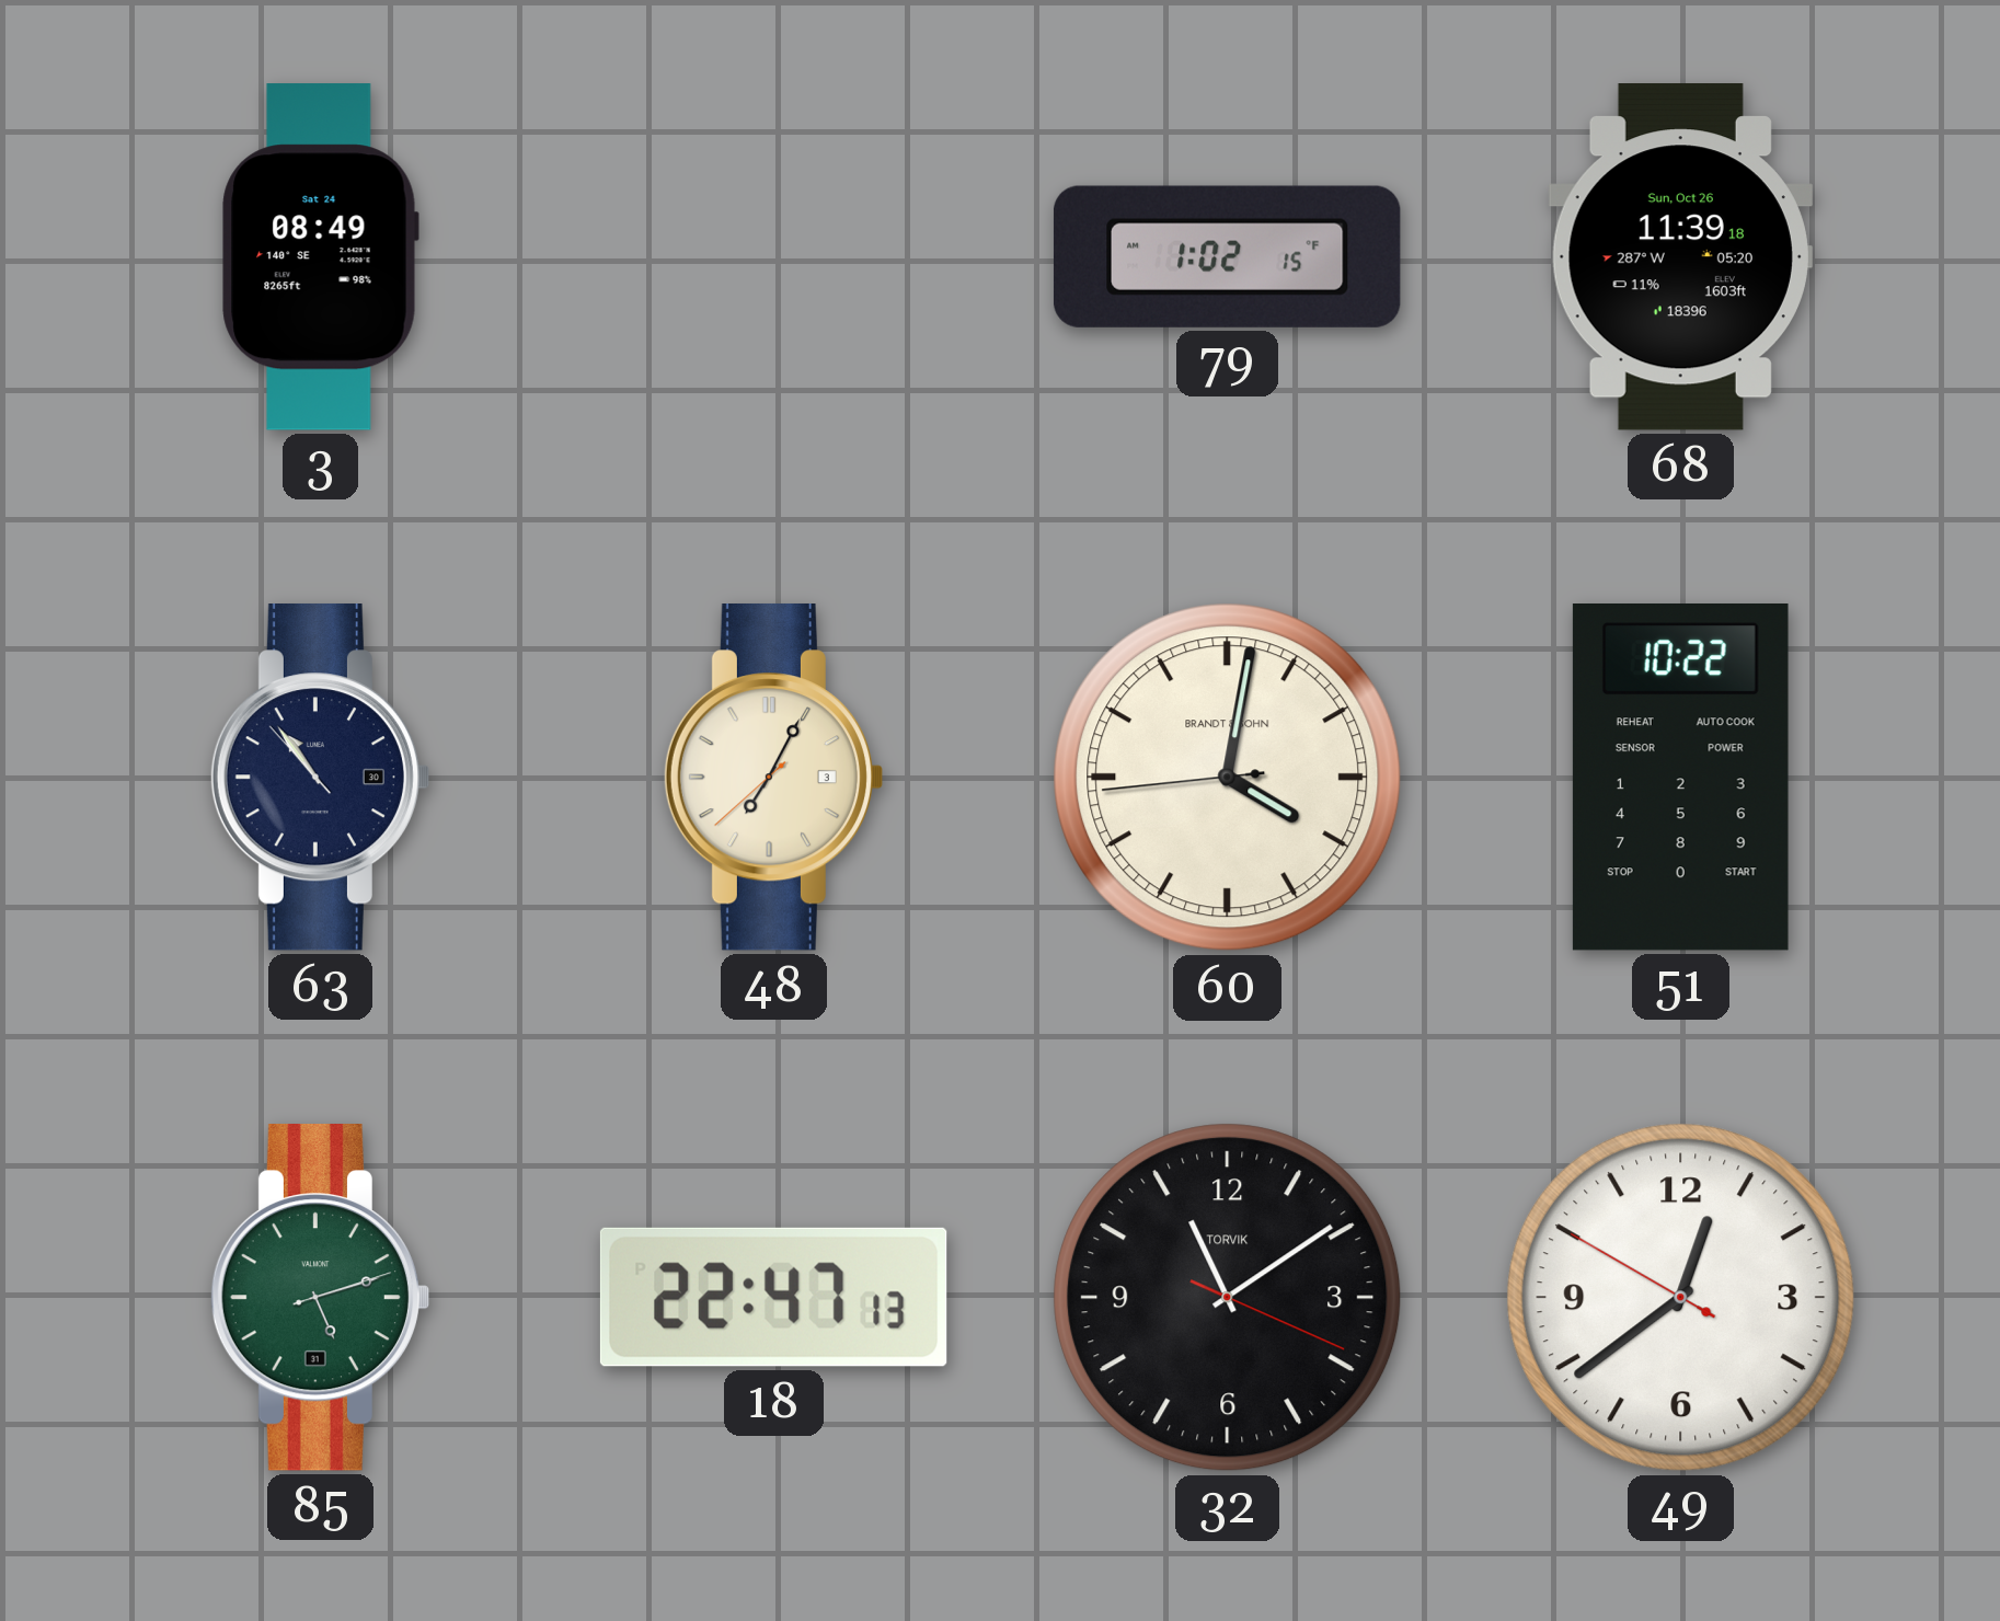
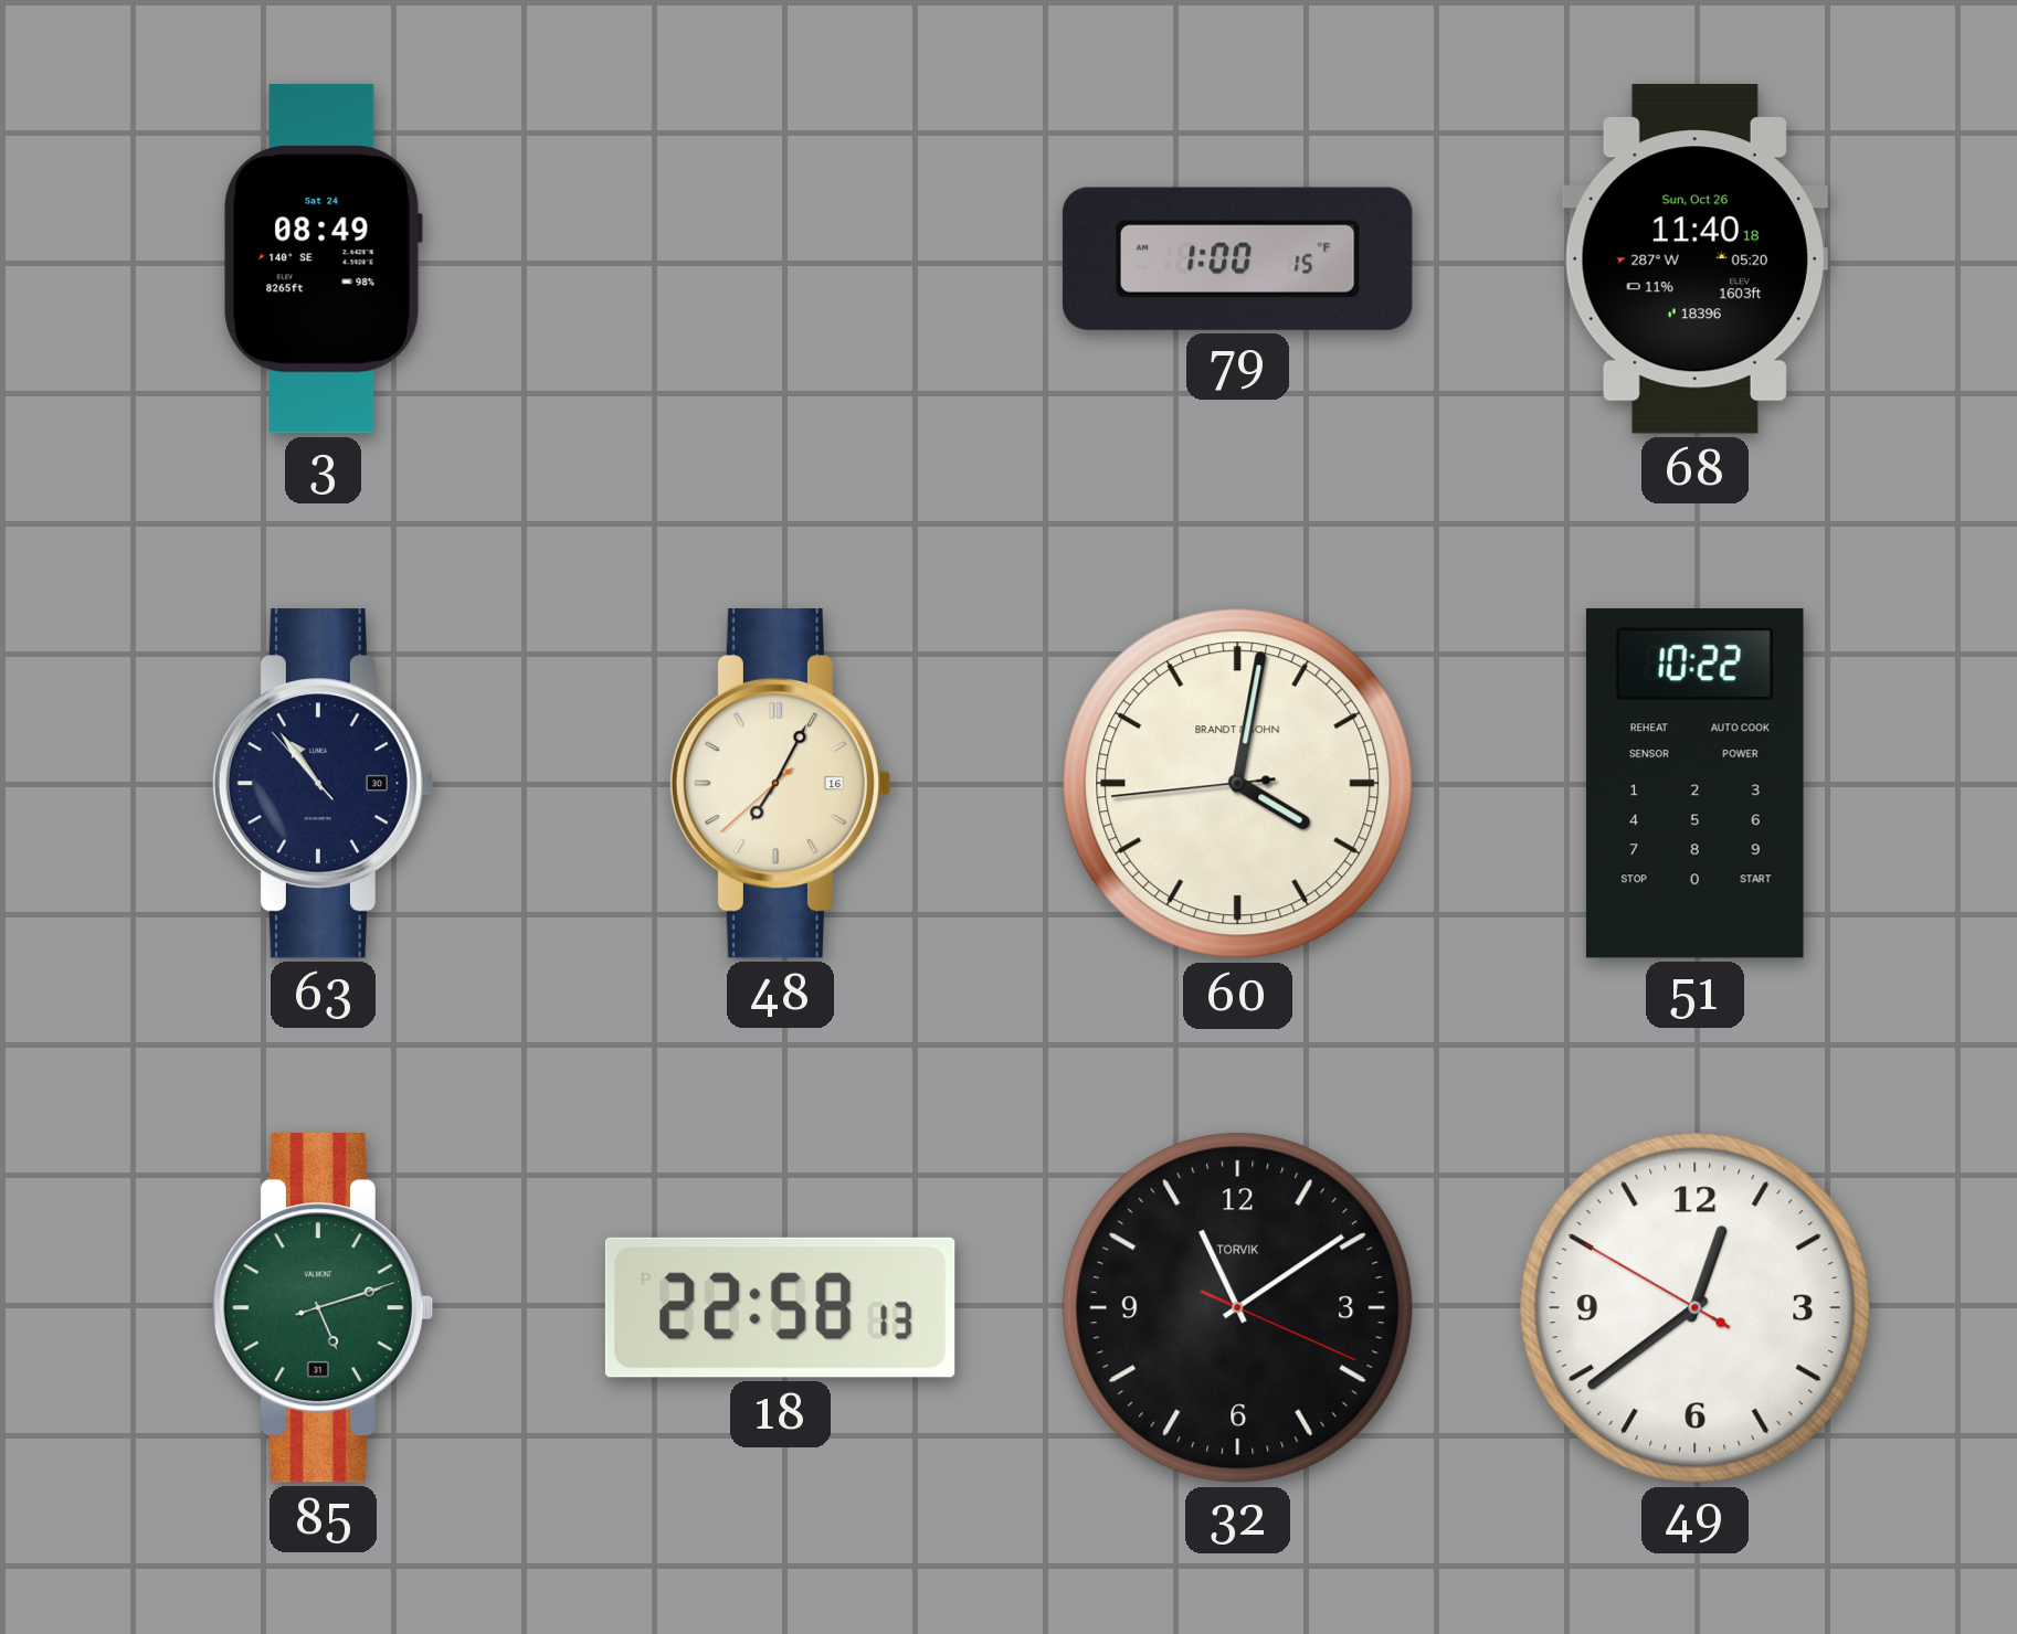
79: 1:02 -> 1:00 (1237, 258)
68: 11:39 -> 11:40 (1694, 259)
48 date: 3 -> 16 (779, 784)
18: 22:47 -> 22:58 (780, 1307)
